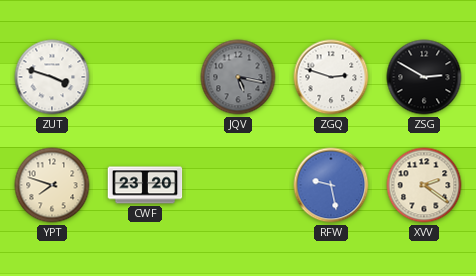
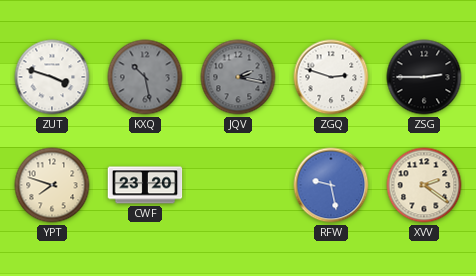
KXQ: none -> 10:28 (145, 77)
JQV: 5:17 -> 2:17 (238, 77)
ZSG: 2:50 -> 2:45 (424, 77)
